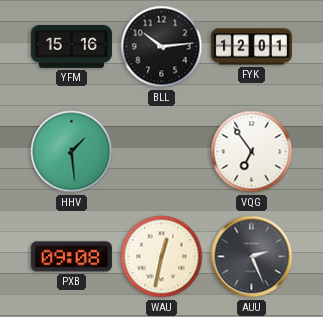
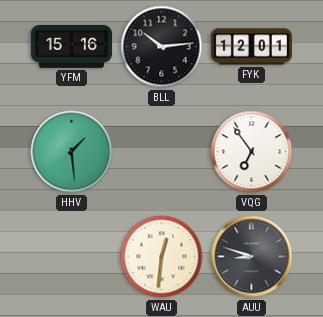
PXB: 09:08 -> none (71, 257)
WAU: 12:32 -> 12:31 (162, 257)
AUU: 2:26 -> 8:48 (252, 257)
